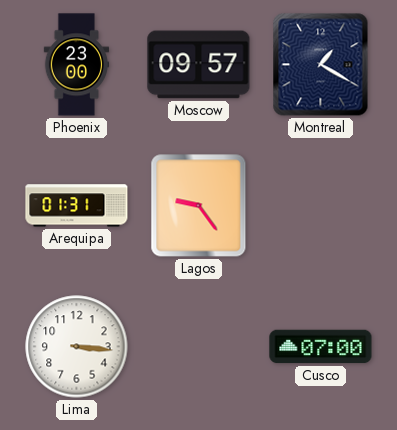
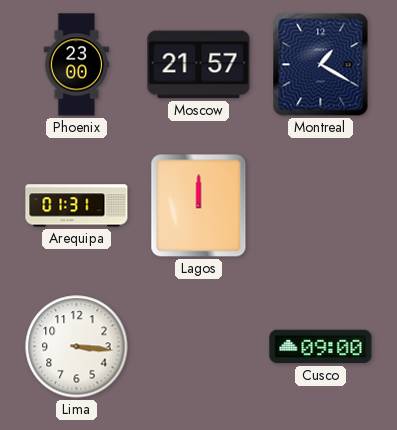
Moscow: 09:57 -> 21:57 (199, 65)
Lagos: 9:24 -> 12:00 (199, 206)
Cusco: 07:00 -> 09:00 (321, 347)
